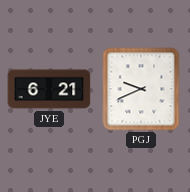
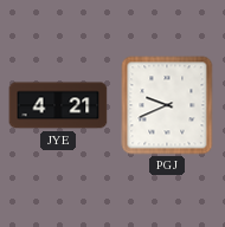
JYE: 6:21 -> 4:21 (58, 105)
